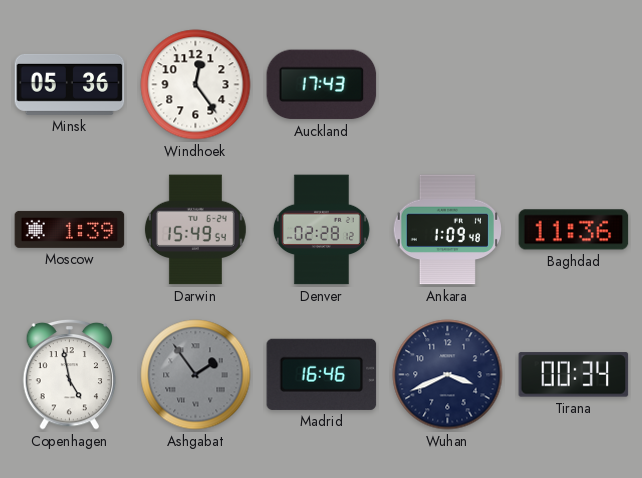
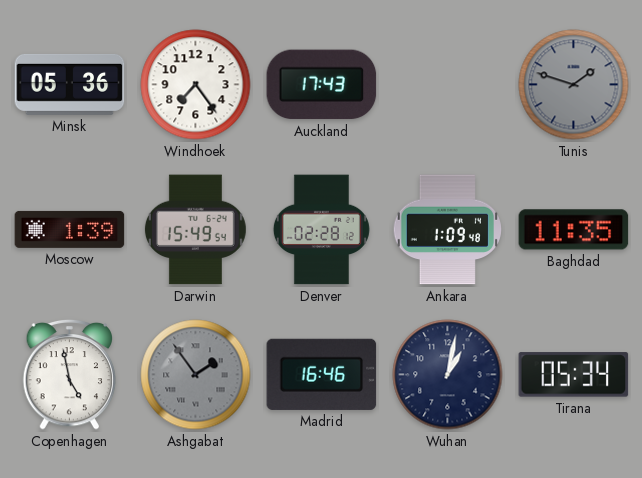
Windhoek: 12:24 -> 7:24 (196, 85)
Tunis: none -> 1:48 (574, 85)
Baghdad: 11:36 -> 11:35 (574, 230)
Wuhan: 3:41 -> 1:02 (448, 375)
Tirana: 00:34 -> 05:34 (574, 375)
